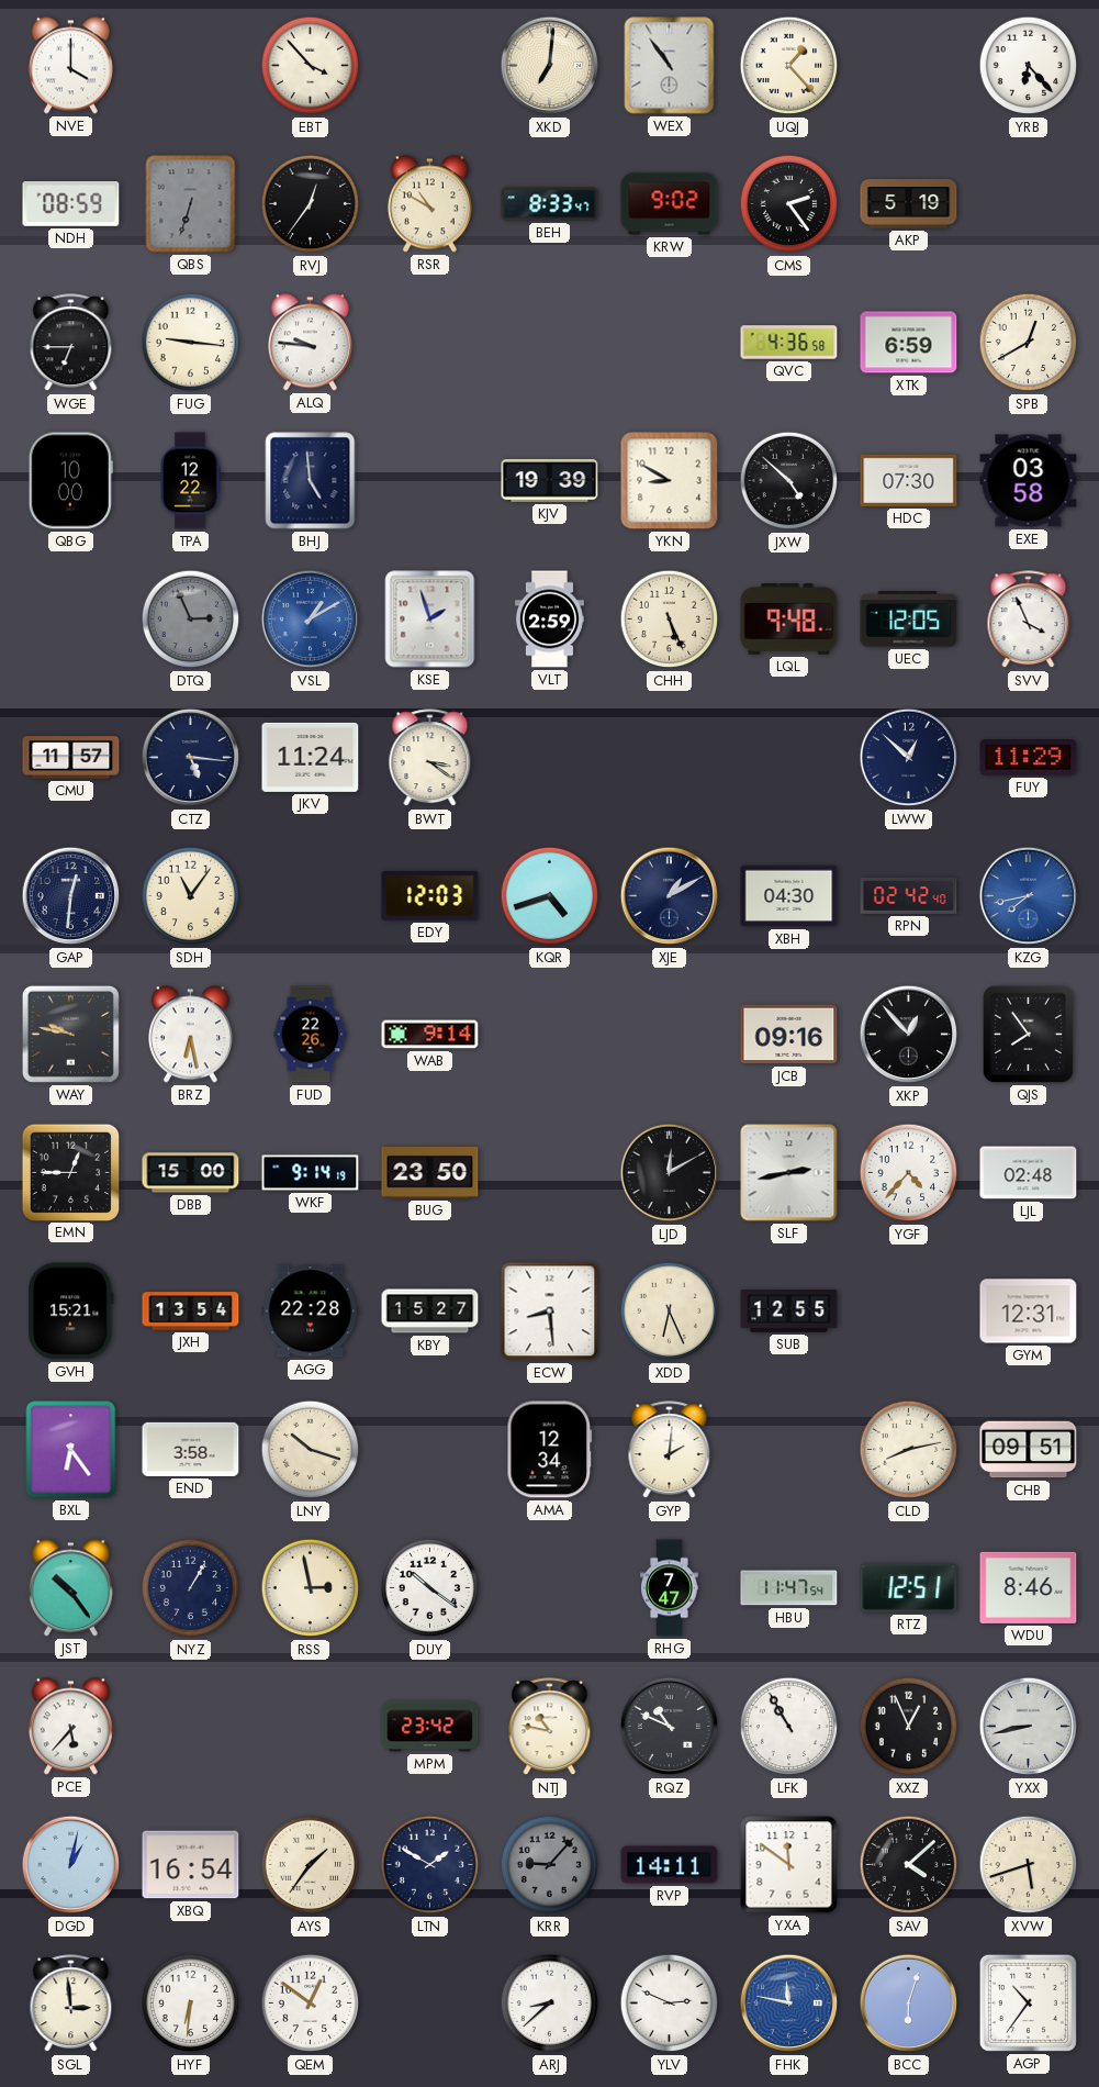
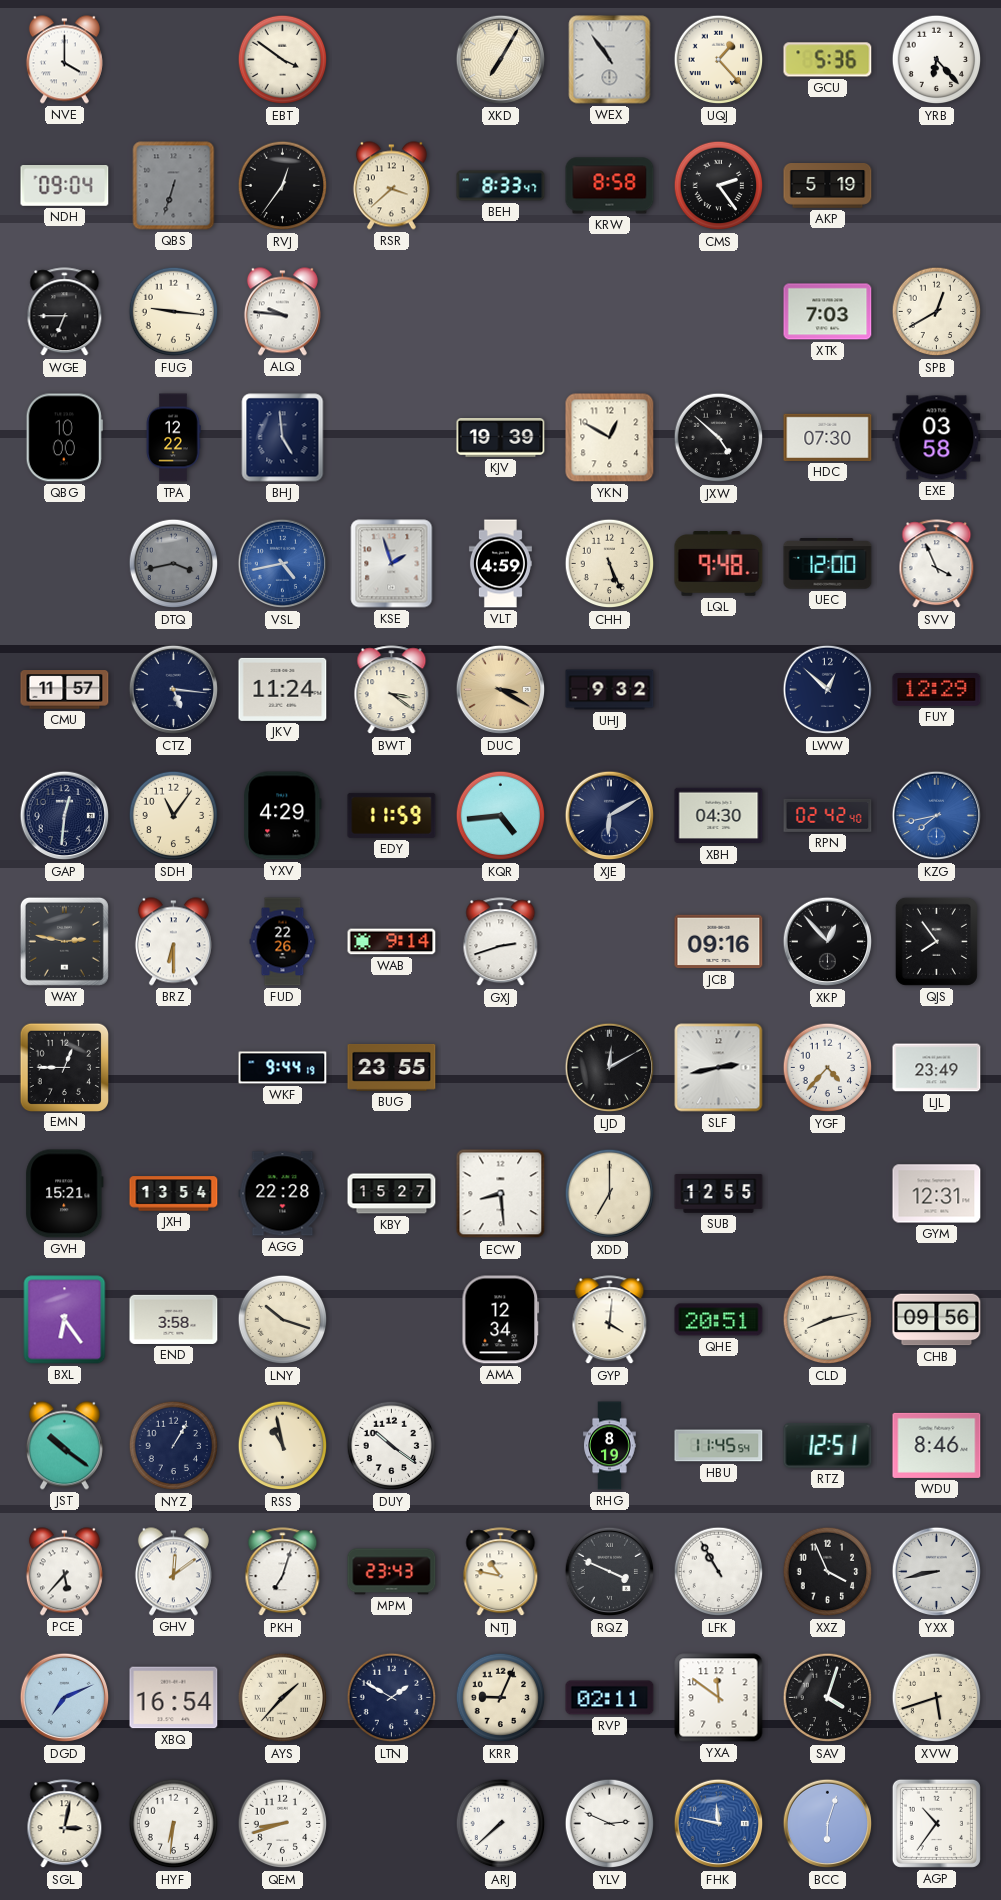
EBT: 3:53 -> 3:51 (283, 60)
XKD: 7:01 -> 7:05 (501, 60)
GCU: none -> 5:36 (828, 60)
NDH: 08:59 -> 09:04 (65, 186)
RSR: 10:50 -> 3:38 (391, 186)
KRW: 9:02 -> 8:58 (610, 186)
QVC: 4:36 -> none (789, 343)
XTK: 6:59 -> 7:03 (828, 312)
YKN: 8:50 -> 12:50 (610, 438)
DTQ: 2:56 -> 3:43 (174, 564)
VSL: 1:10 -> 4:43 (283, 564)
VLT: 2:59 -> 4:59 (500, 564)
UEC: 12:05 -> 12:00 (828, 564)
DUC: none -> 3:20 (501, 690)
UHJ: none -> 9:32 (610, 690)
FUY: 11:29 -> 12:29 (937, 690)
YXV: none -> 4:29 (283, 816)
EDY: 12:03 -> 11:59 (392, 815)
KQR: 4:42 -> 4:44 (501, 816)
XJE: 1:10 -> 6:10 (610, 816)
WAY: 9:47 -> 2:47 (64, 941)
BRZ: 6:28 -> 6:30 (173, 942)
GXJ: none -> 2:42 (501, 942)
DBB: 15:00 -> none (191, 1173)
WKF: 9:14 -> 9:44 (283, 1068)
BUG: 23:50 -> 23:55 (392, 1067)
LJL: 02:48 -> 23:49 (937, 1068)
XDD: 6:26 -> 7:00 (610, 1194)
GYP: 2:01 -> 4:01 (610, 1320)
QHE: none -> 20:51 (719, 1320)
CHB: 09:51 -> 09:56 (937, 1320)
JST: 10:24 -> 10:21 (64, 1446)
RSS: 2:58 -> 10:58 (283, 1446)
RHG: 7:47 -> 8:19 (610, 1446)
HBU: 11:47 -> 11:45 (719, 1446)
GHV: none -> 12:09 (173, 1572)
PKH: none -> 7:03 (283, 1572)
MPM: 23:42 -> 23:43 (392, 1572)
RQZ: 10:49 -> 3:49 (610, 1572)
XXZ: 12:56 -> 3:56 (828, 1572)
DGD: 1:02 -> 7:11 (65, 1698)
AYS: 1:36 -> 1:37 (283, 1698)
KRR: 9:07 -> 9:04 (501, 1698)
KRR dial: grey -> cream (501, 1698)
RVP: 14:11 -> 02:11 (610, 1698)
SAV: 4:08 -> 4:03 (828, 1698)
SGL: 2:59 -> 3:02 (65, 1824)
QEM: 12:51 -> 8:42 (283, 1824)
ARJ: 8:38 -> 7:38 (501, 1824)
